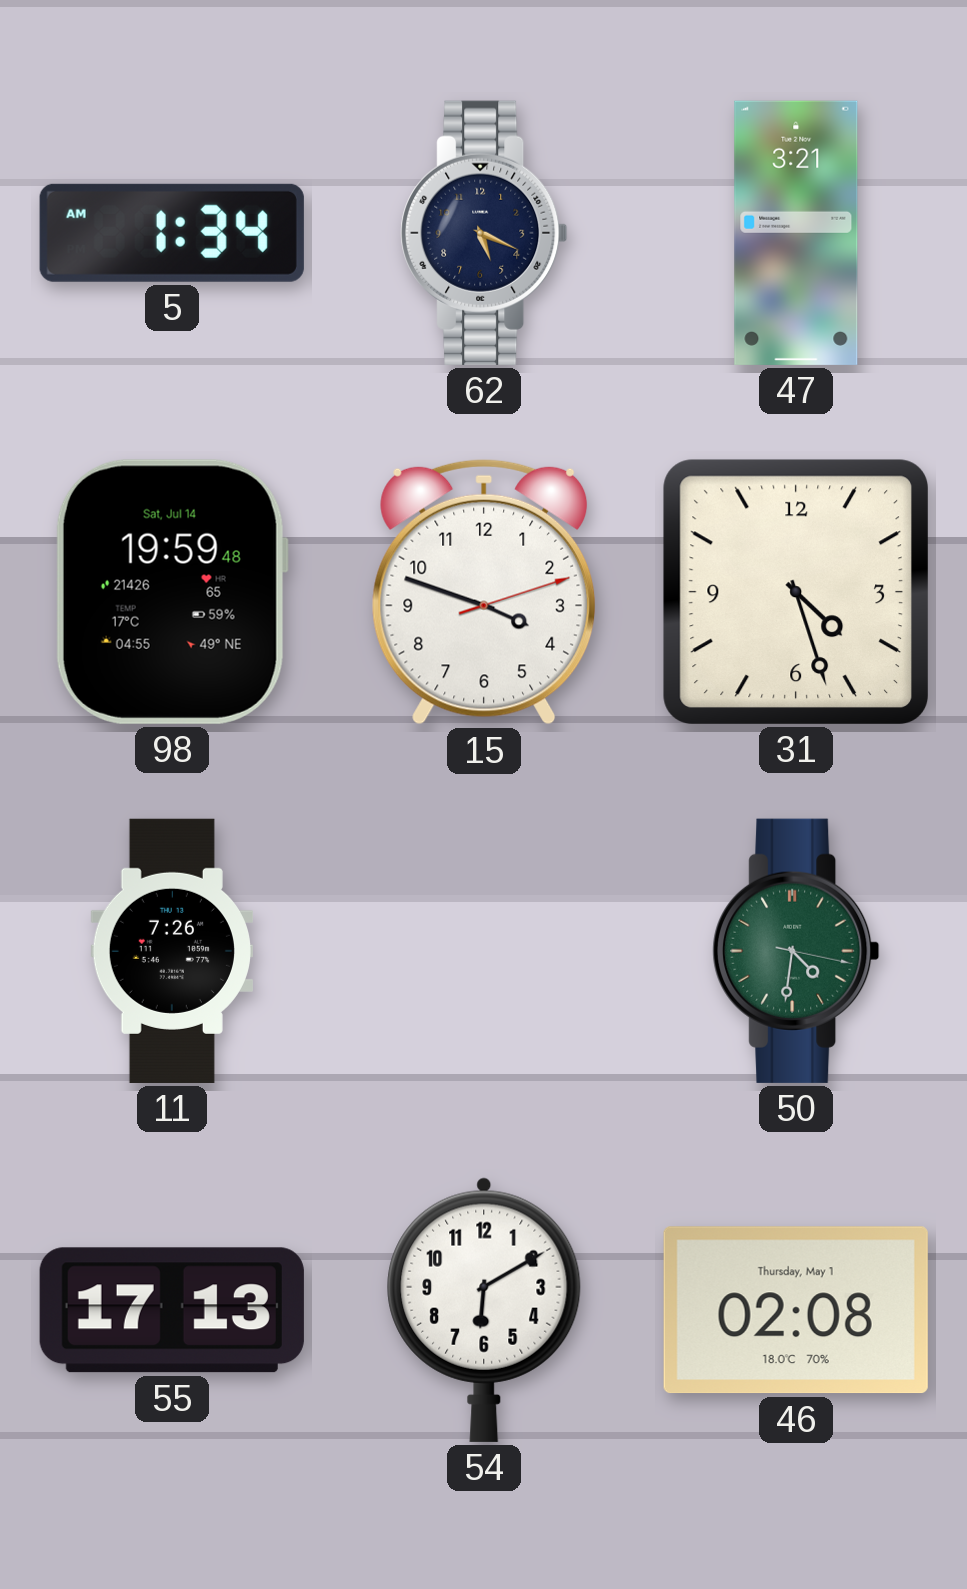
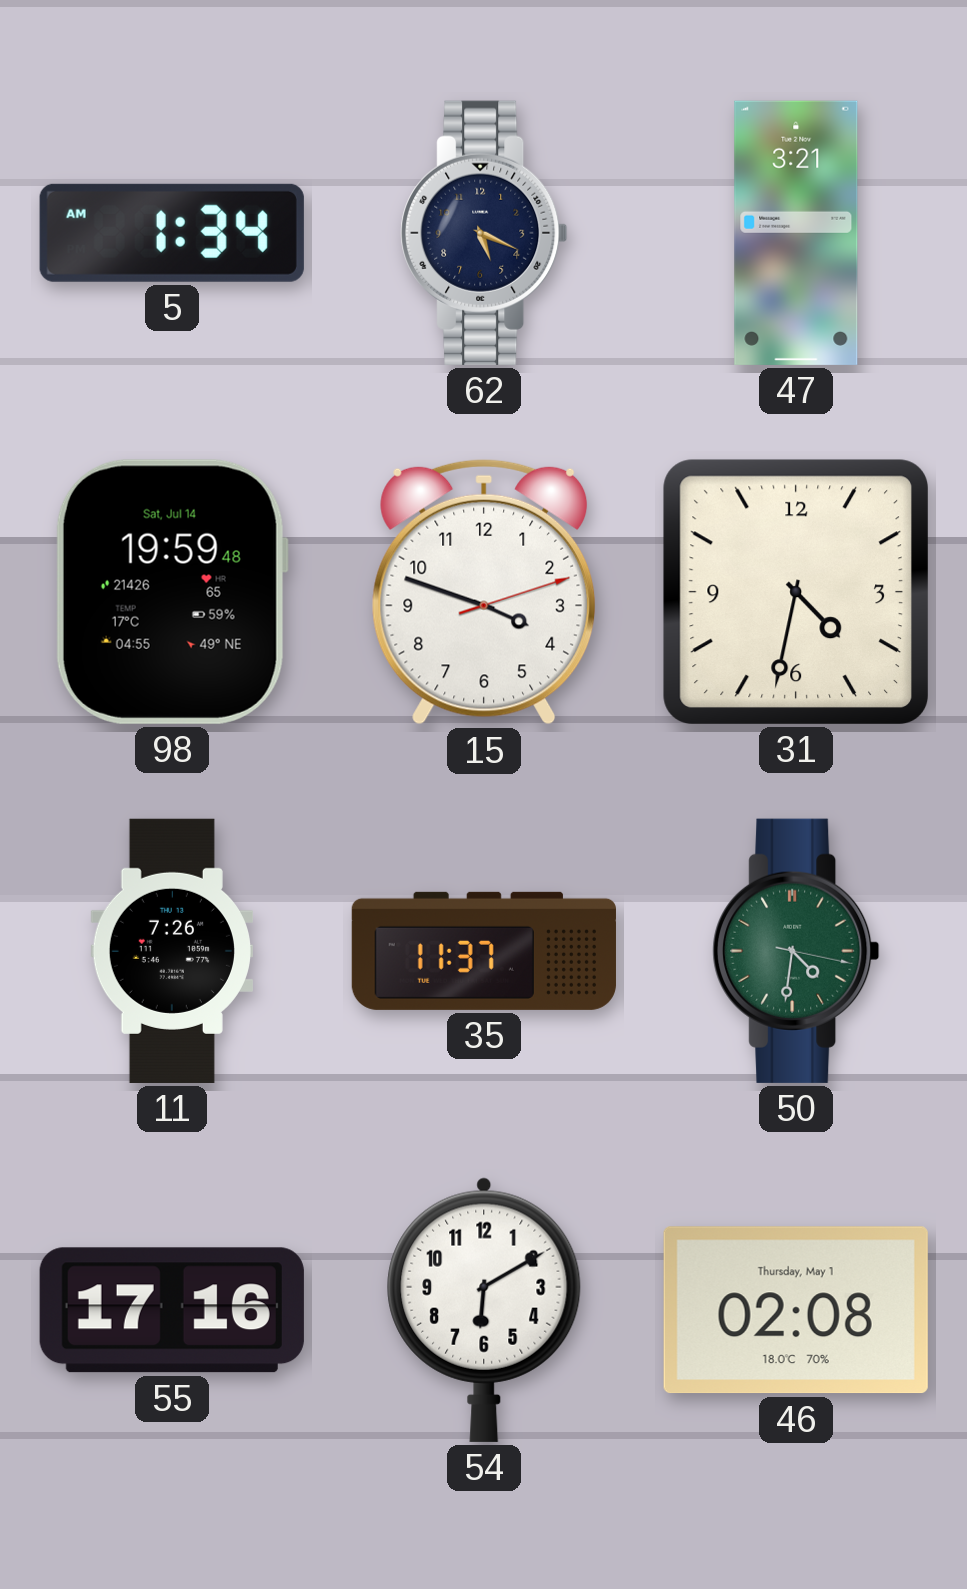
31: 4:27 -> 4:32 (796, 592)
35: none -> 11:37 (484, 951)
55: 17:13 -> 17:16 (172, 1310)
